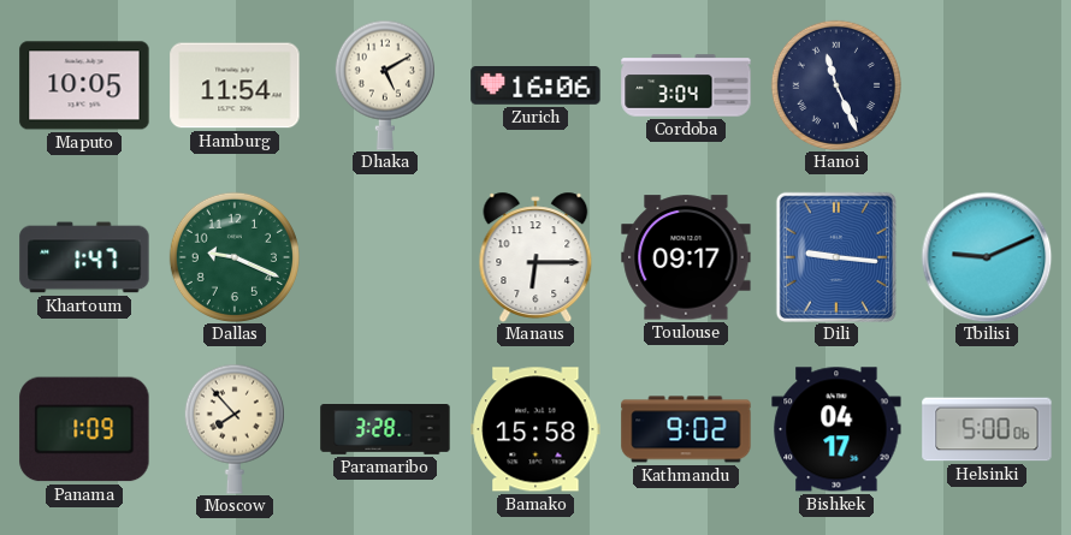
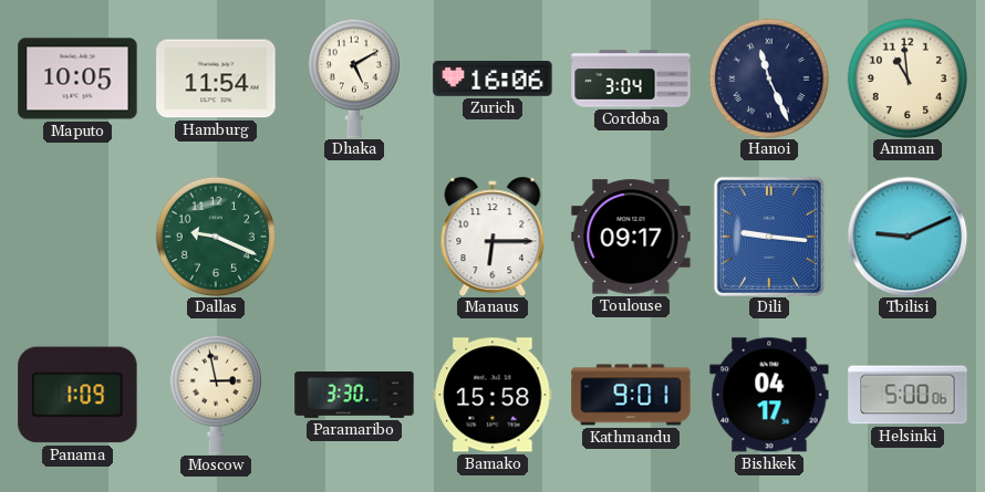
Amman: none -> 10:59 (908, 78)
Khartoum: 1:47 -> none (84, 257)
Moscow: 7:53 -> 2:58 (216, 395)
Paramaribo: 3:28 -> 3:30 (354, 395)
Kathmandu: 9:02 -> 9:01 (631, 395)
